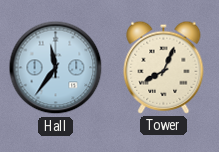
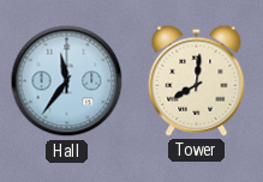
Tower: 8:04 -> 8:01 (197, 80)
